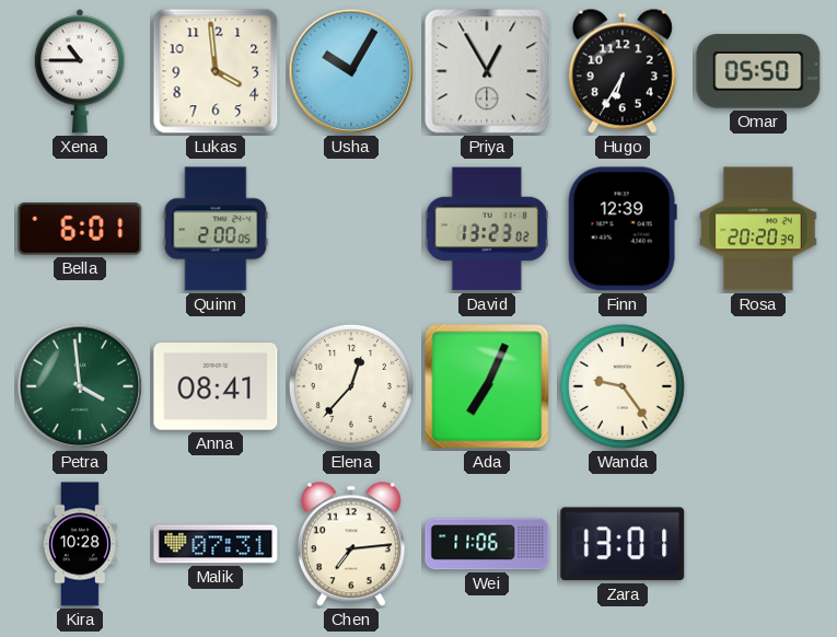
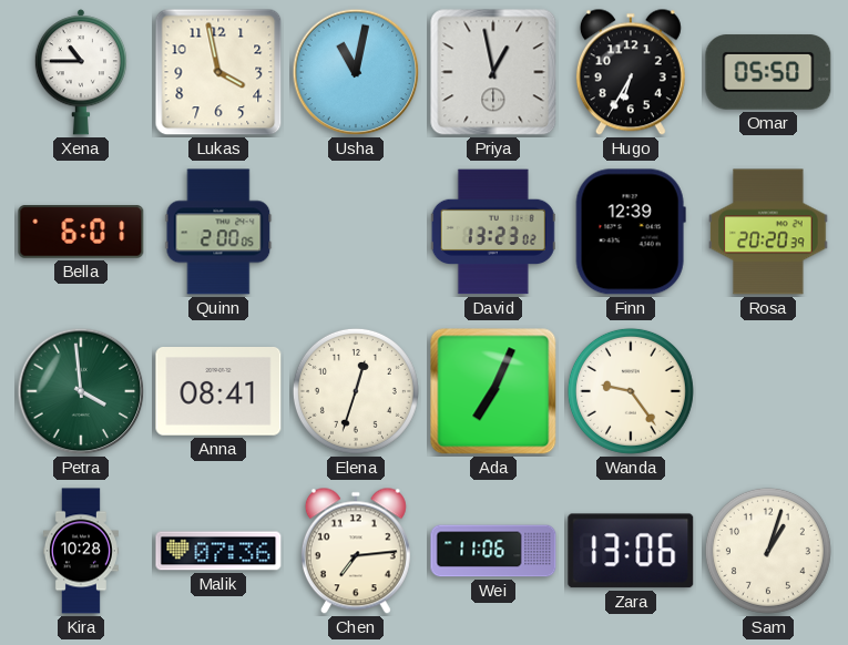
Lukas: 3:59 -> 3:58 (218, 72)
Usha: 10:05 -> 11:02 (356, 72)
Priya: 12:55 -> 12:58 (493, 72)
Elena: 12:37 -> 12:33 (356, 391)
Malik: 07:31 -> 07:36 (218, 551)
Zara: 13:01 -> 13:06 (631, 551)
Sam: none -> 1:03 (768, 551)
